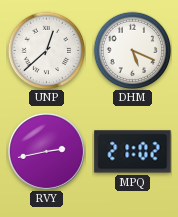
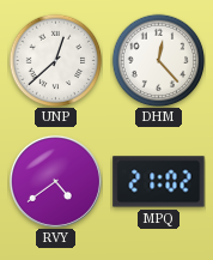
DHM: 5:19 -> 12:23 (158, 60)
RVY: 2:43 -> 4:39 (55, 181)
